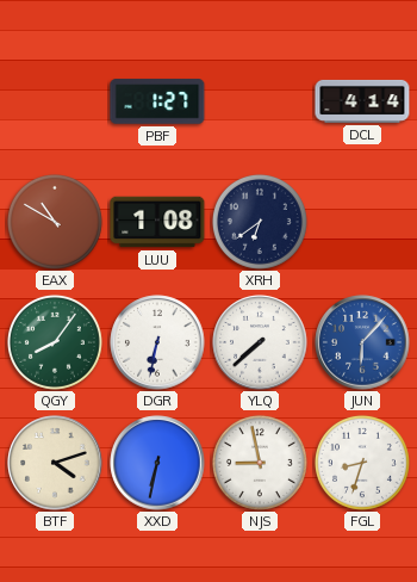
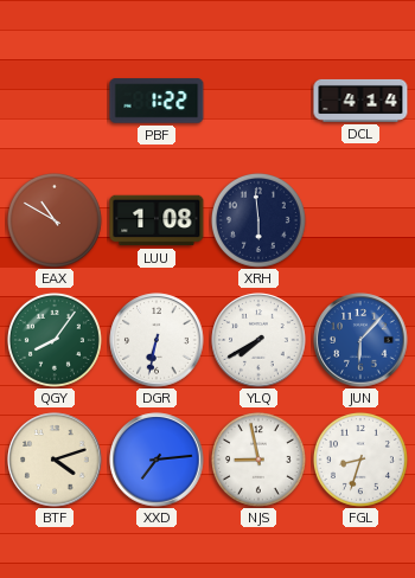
PBF: 1:27 -> 1:22 (157, 101)
XRH: 6:39 -> 5:59 (258, 220)
YLQ: 7:38 -> 7:40 (258, 340)
XXD: 6:32 -> 7:14 (157, 460)
